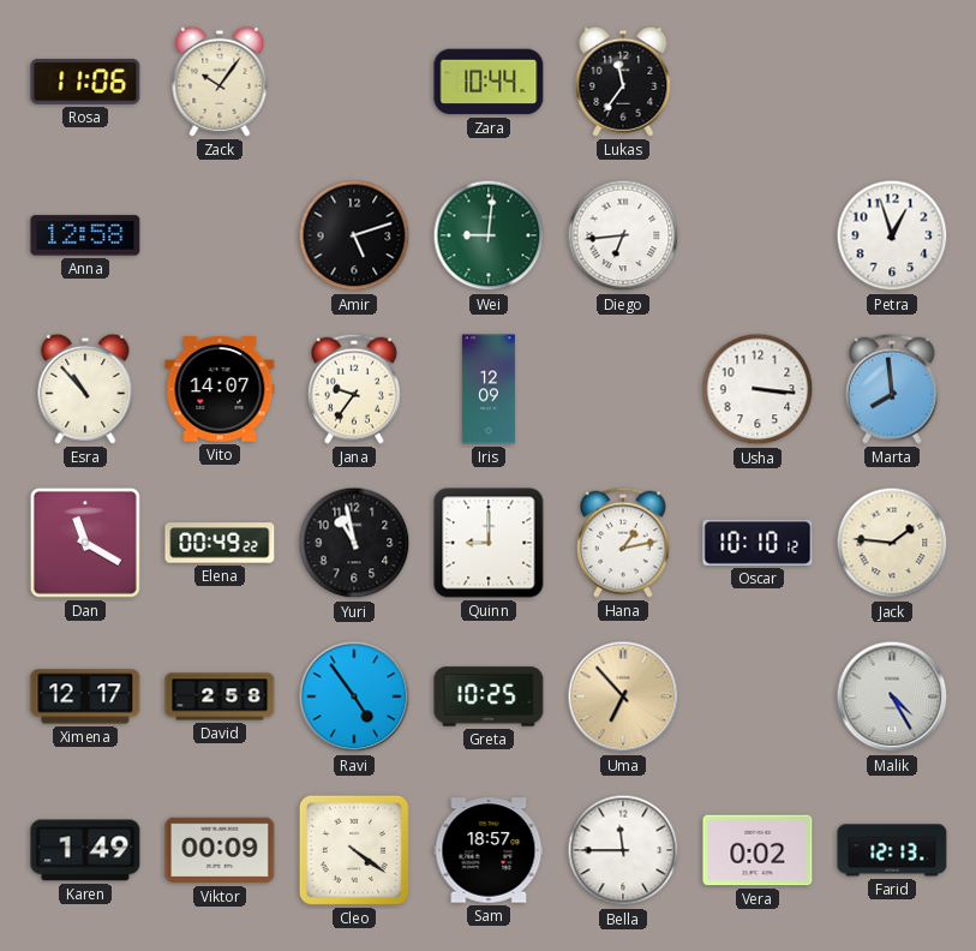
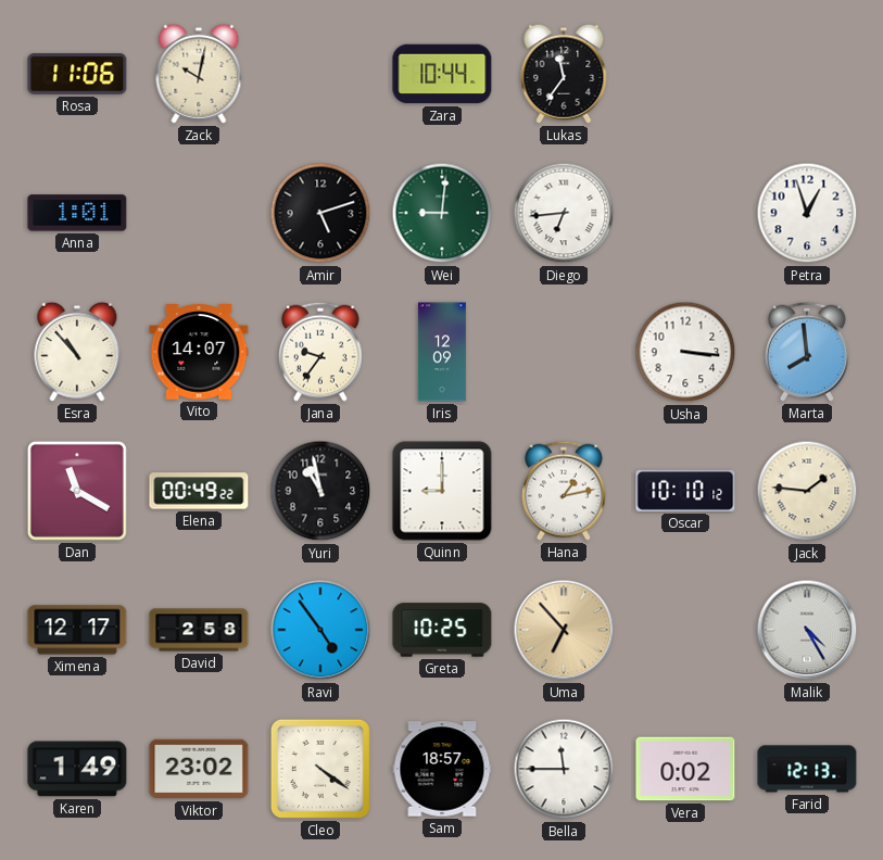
Zack: 10:06 -> 10:02 (199, 74)
Anna: 12:58 -> 1:01 (77, 213)
Viktor: 00:09 -> 23:02 (199, 769)
